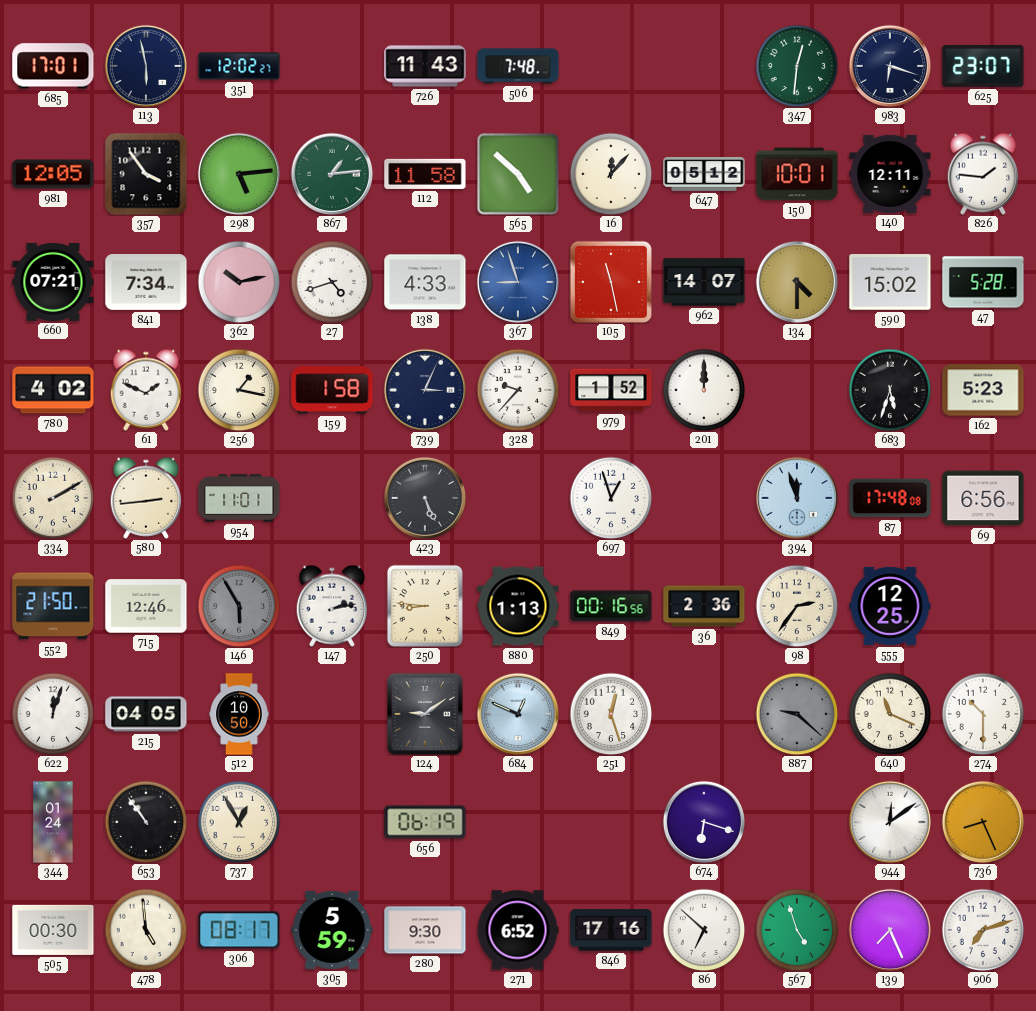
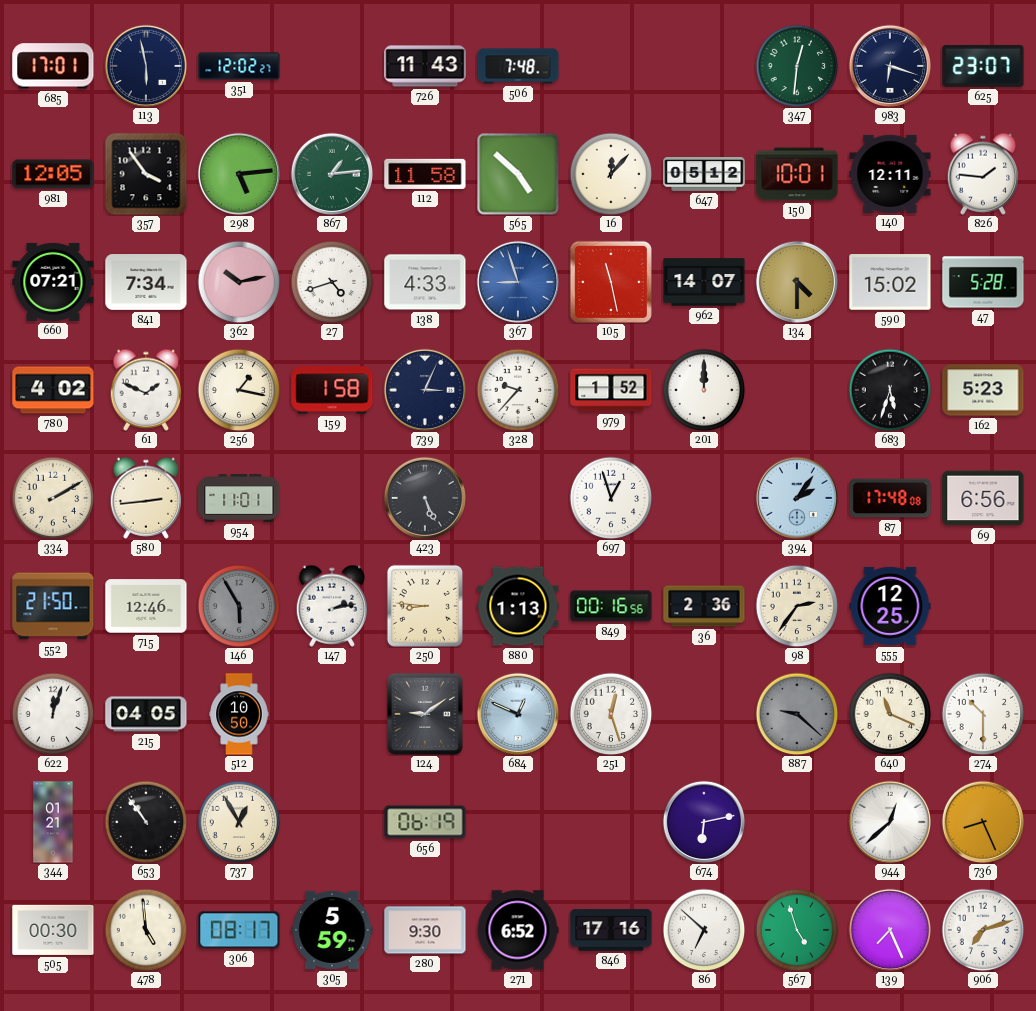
394: 11:57 -> 2:06 (796, 497)
344: 01:24 -> 01:21 (53, 822)
674: 6:18 -> 6:13 (703, 821)
944: 12:09 -> 12:38 (889, 821)
